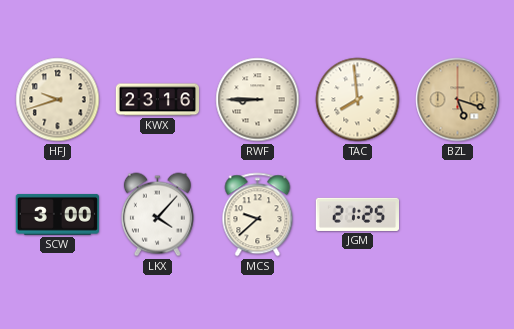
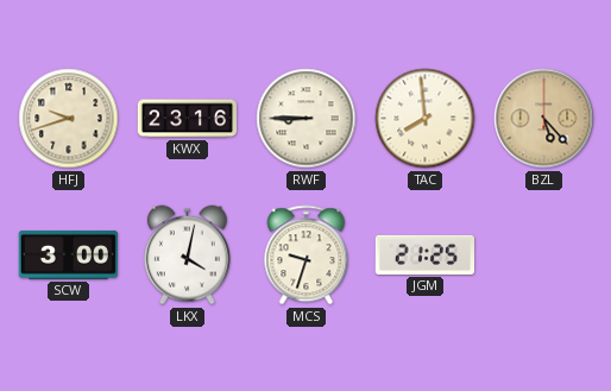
BZL: 5:18 -> 5:23 (544, 119)
LKX: 4:07 -> 4:02 (187, 256)
MCS: 9:38 -> 9:33 (307, 256)
